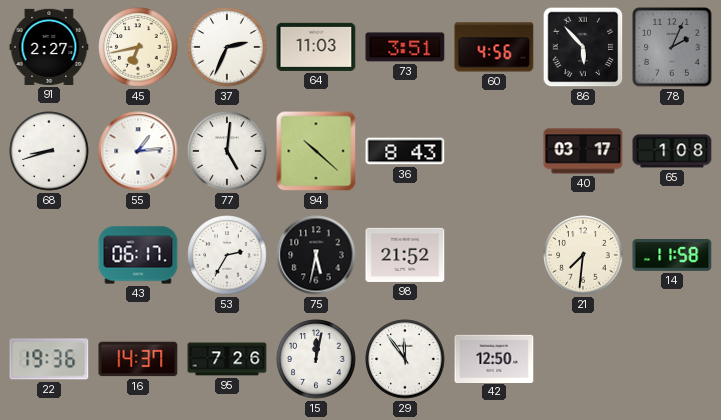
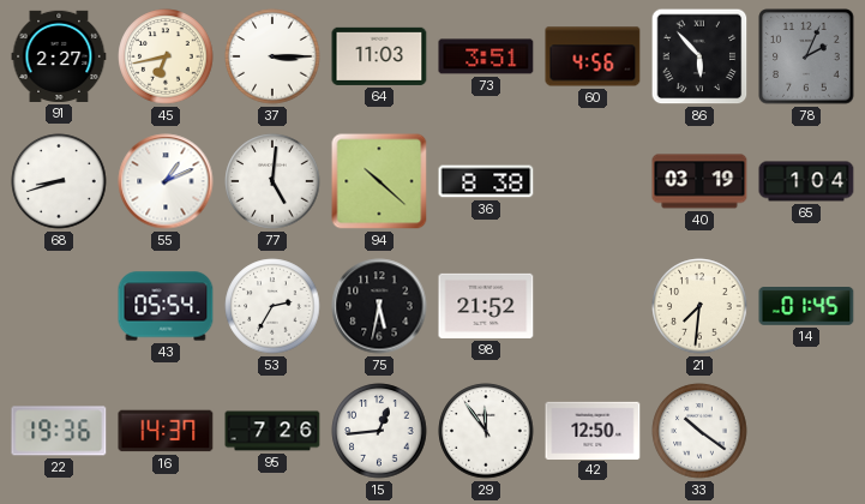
37: 2:34 -> 3:15 (272, 56)
55: 1:14 -> 1:11 (166, 181)
36: 8:43 -> 8:38 (486, 181)
40: 03:17 -> 03:19 (699, 181)
65: 1:08 -> 1:04 (806, 181)
43: 06:17 -> 05:54 (166, 306)
14: 11:58 -> 01:45 (806, 307)
15: 12:02 -> 12:44 (379, 431)
33: none -> 10:21 (699, 431)
